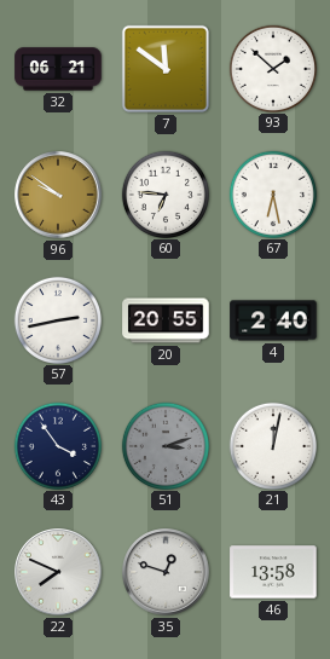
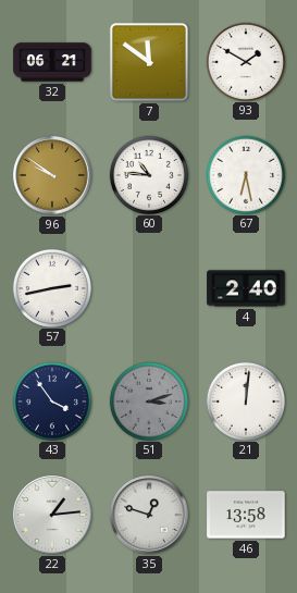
93: 1:52 -> 1:50 (245, 61)
60: 6:46 -> 10:46 (148, 174)
20: 20:55 -> none (166, 320)
21: 12:02 -> 12:01 (245, 400)
22: 7:49 -> 1:14 (52, 515)
